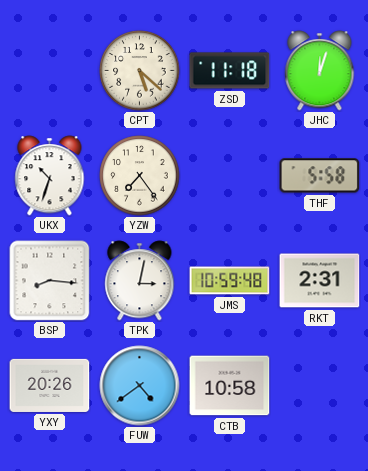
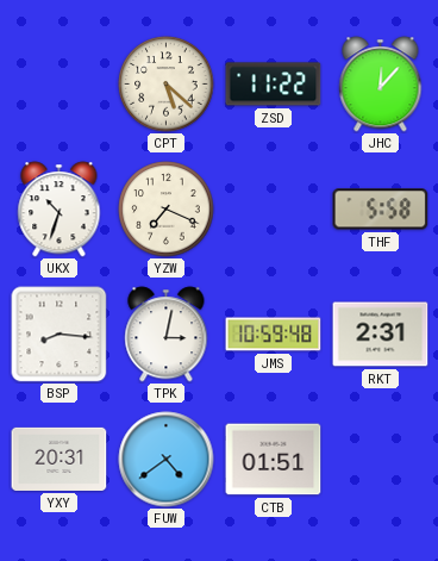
ZSD: 11:18 -> 11:22 (274, 85)
JHC: 12:03 -> 12:07 (381, 85)
YZW: 7:24 -> 7:19 (167, 210)
YXY: 20:26 -> 20:31 (60, 459)
CTB: 10:58 -> 01:51 (274, 460)
